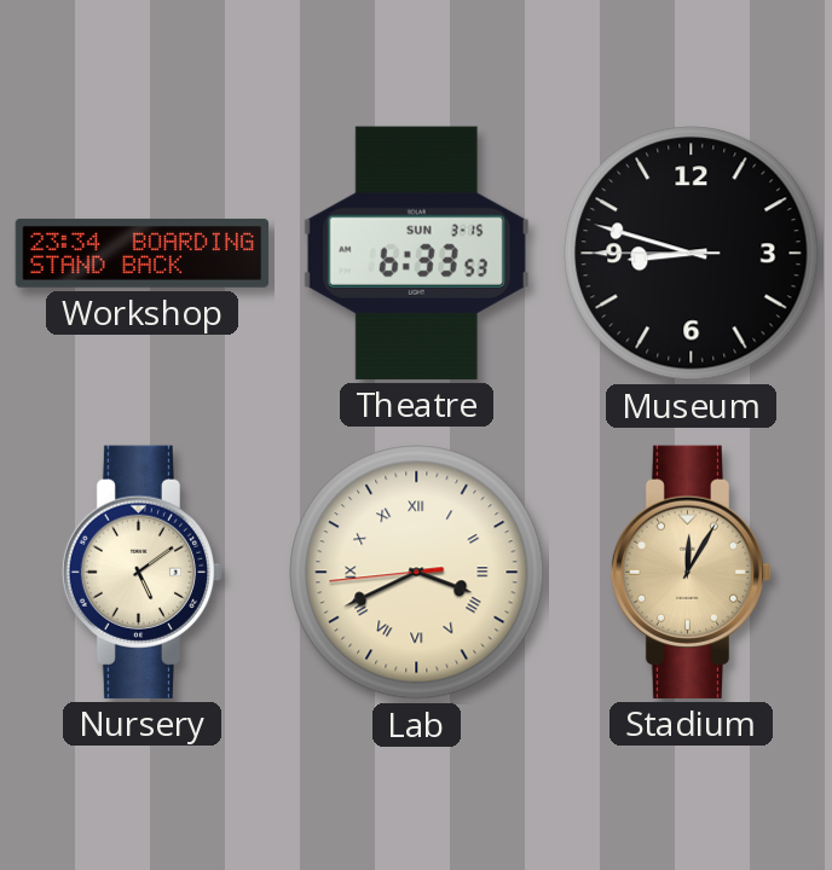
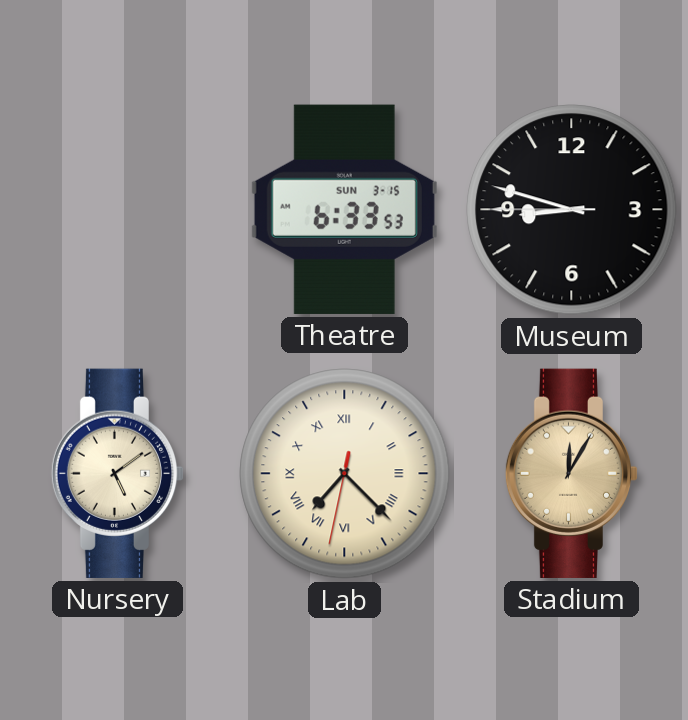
Workshop: 23:34 -> none (143, 253)
Lab: 3:40 -> 7:22 (345, 474)
